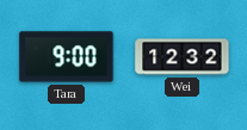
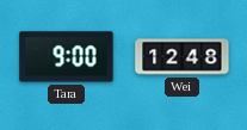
Wei: 12:32 -> 12:48 (183, 57)
